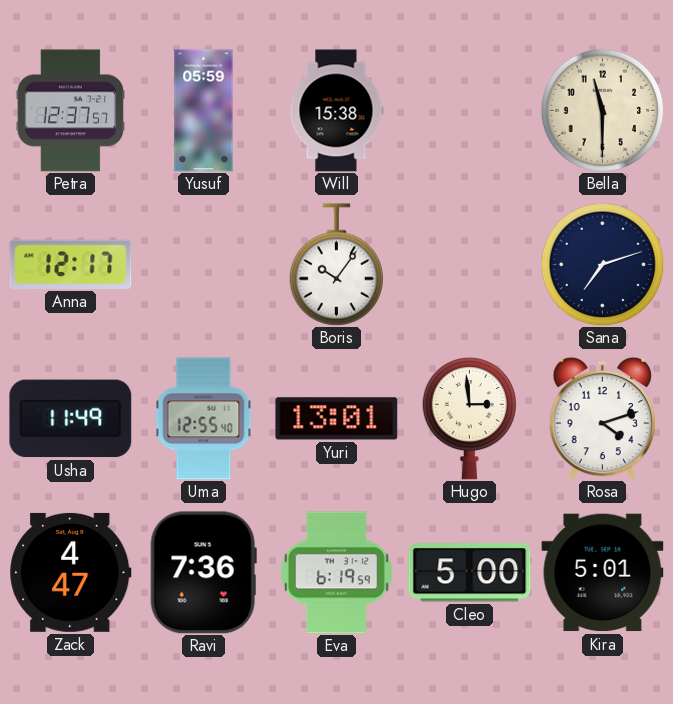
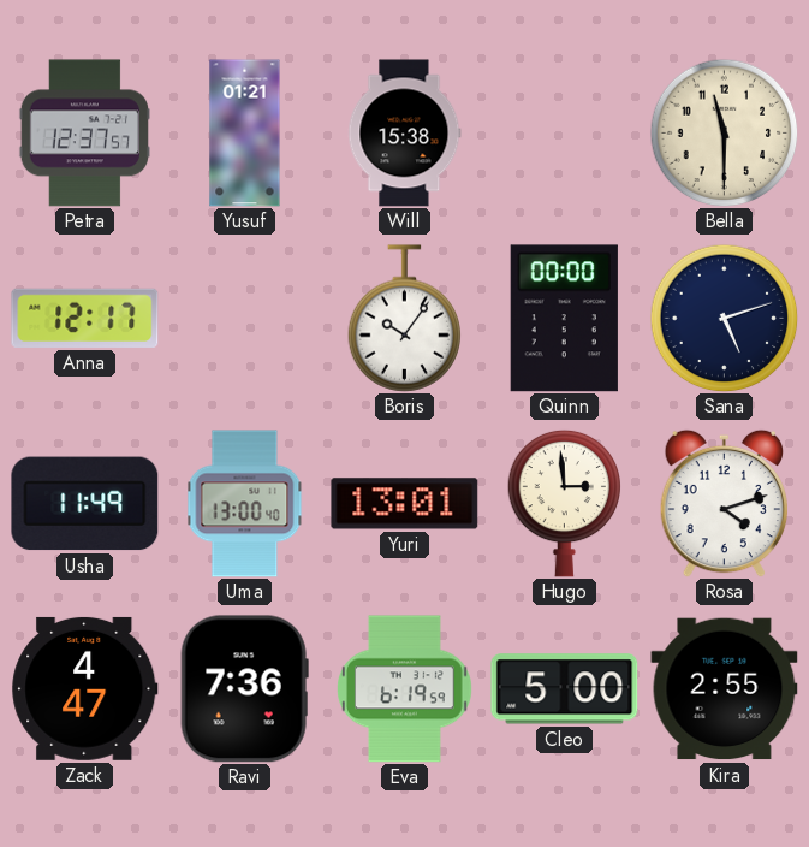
Yusuf: 05:59 -> 01:21 (245, 134)
Quinn: none -> 00:00 (564, 319)
Sana: 7:12 -> 5:12 (724, 318)
Uma: 12:55 -> 13:00 (245, 504)
Kira: 5:01 -> 2:55 (725, 689)
